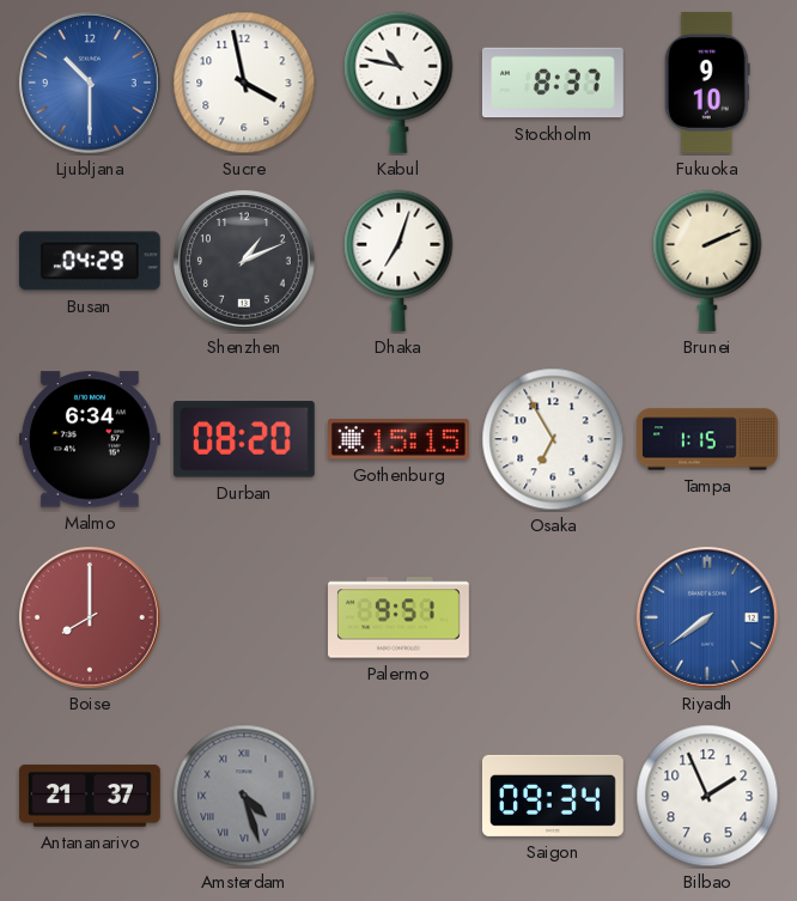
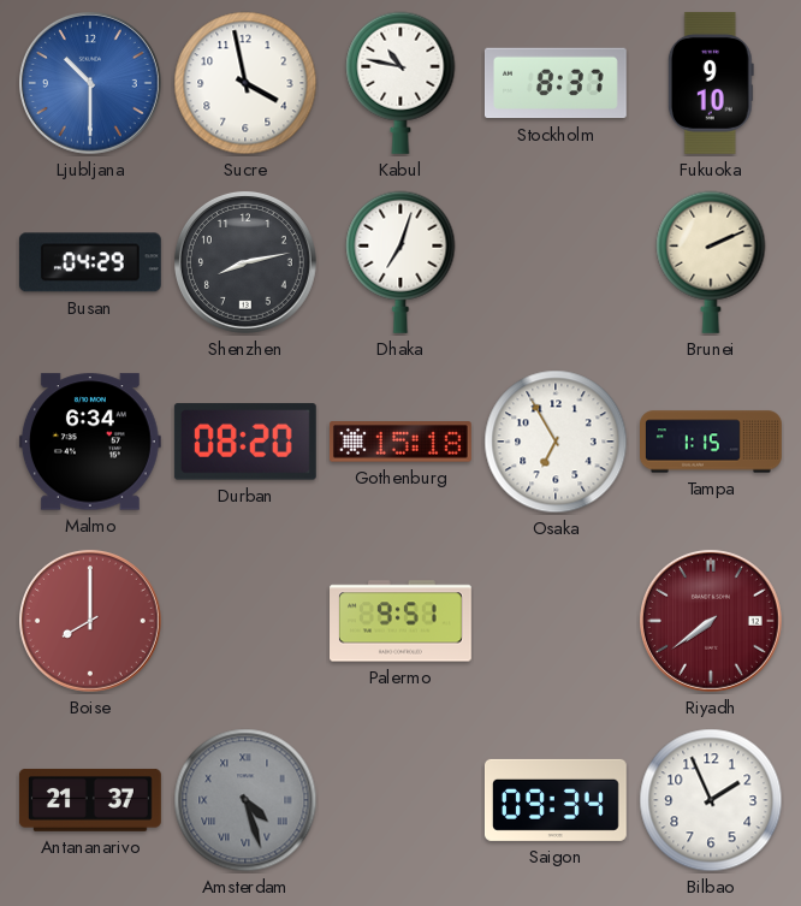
Shenzhen: 1:11 -> 8:13 (245, 262)
Gothenburg: 15:15 -> 15:18 (400, 442)
Riyadh dial: blue -> burgundy (711, 621)
